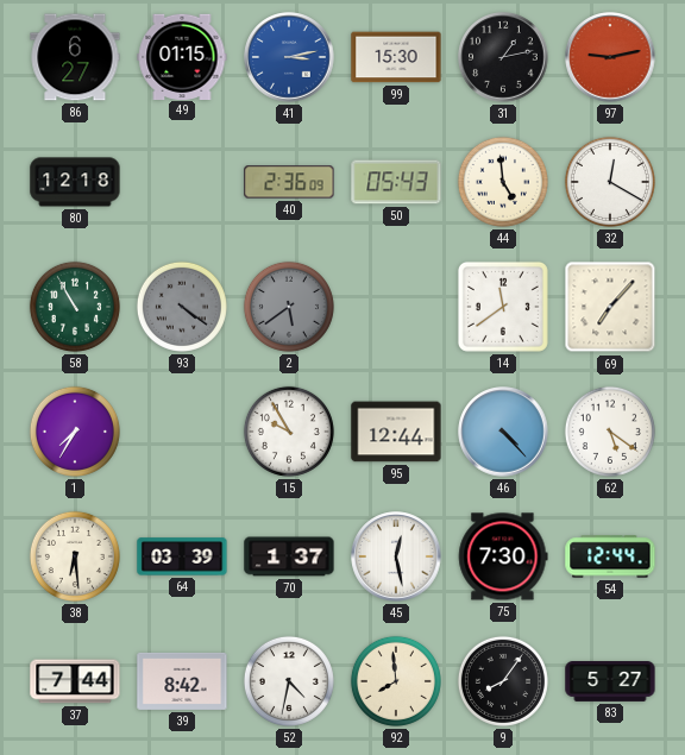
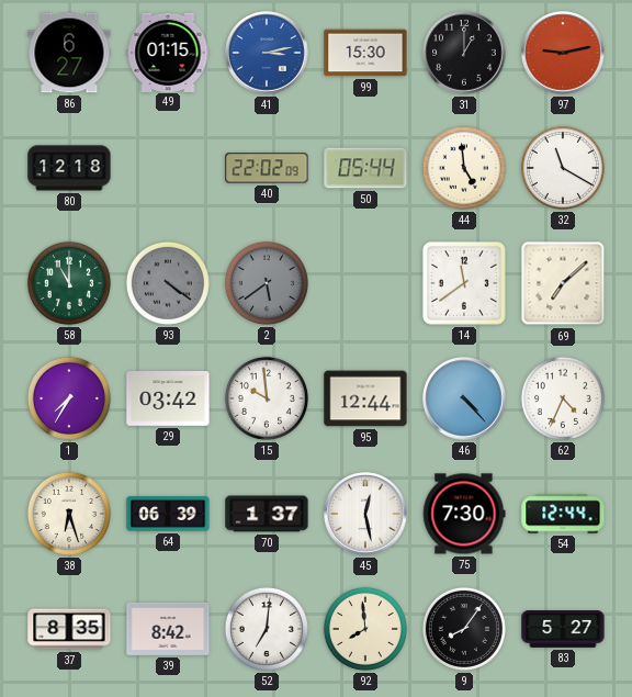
31: 1:13 -> 1:00 (464, 53)
40: 2:36 -> 22:02 (267, 168)
50: 05:43 -> 05:44 (365, 168)
32: 12:20 -> 11:20 (563, 168)
58: 10:55 -> 11:00 (69, 283)
69: 7:07 -> 7:08 (563, 283)
29: none -> 03:42 (168, 400)
15: 9:55 -> 9:59 (267, 398)
62: 5:21 -> 4:34 (563, 398)
38: 6:29 -> 6:27 (69, 514)
64: 03:39 -> 06:39 (168, 514)
37: 7:44 -> 8:35 (69, 629)
52: 4:32 -> 7:01 (267, 629)
